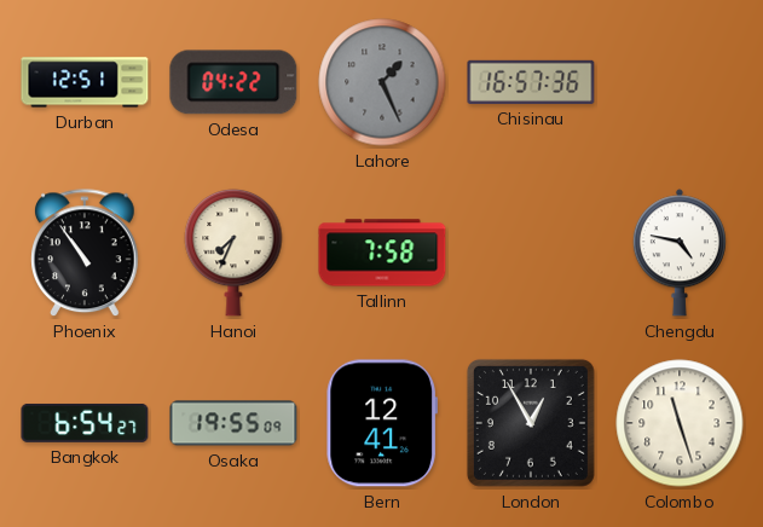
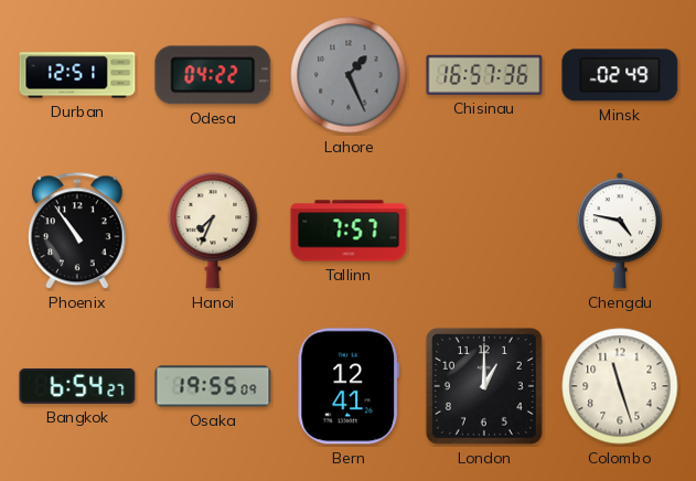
Minsk: none -> 02:49 (620, 75)
Tallinn: 7:58 -> 7:57 (349, 231)
London: 12:55 -> 1:00 (484, 386)
